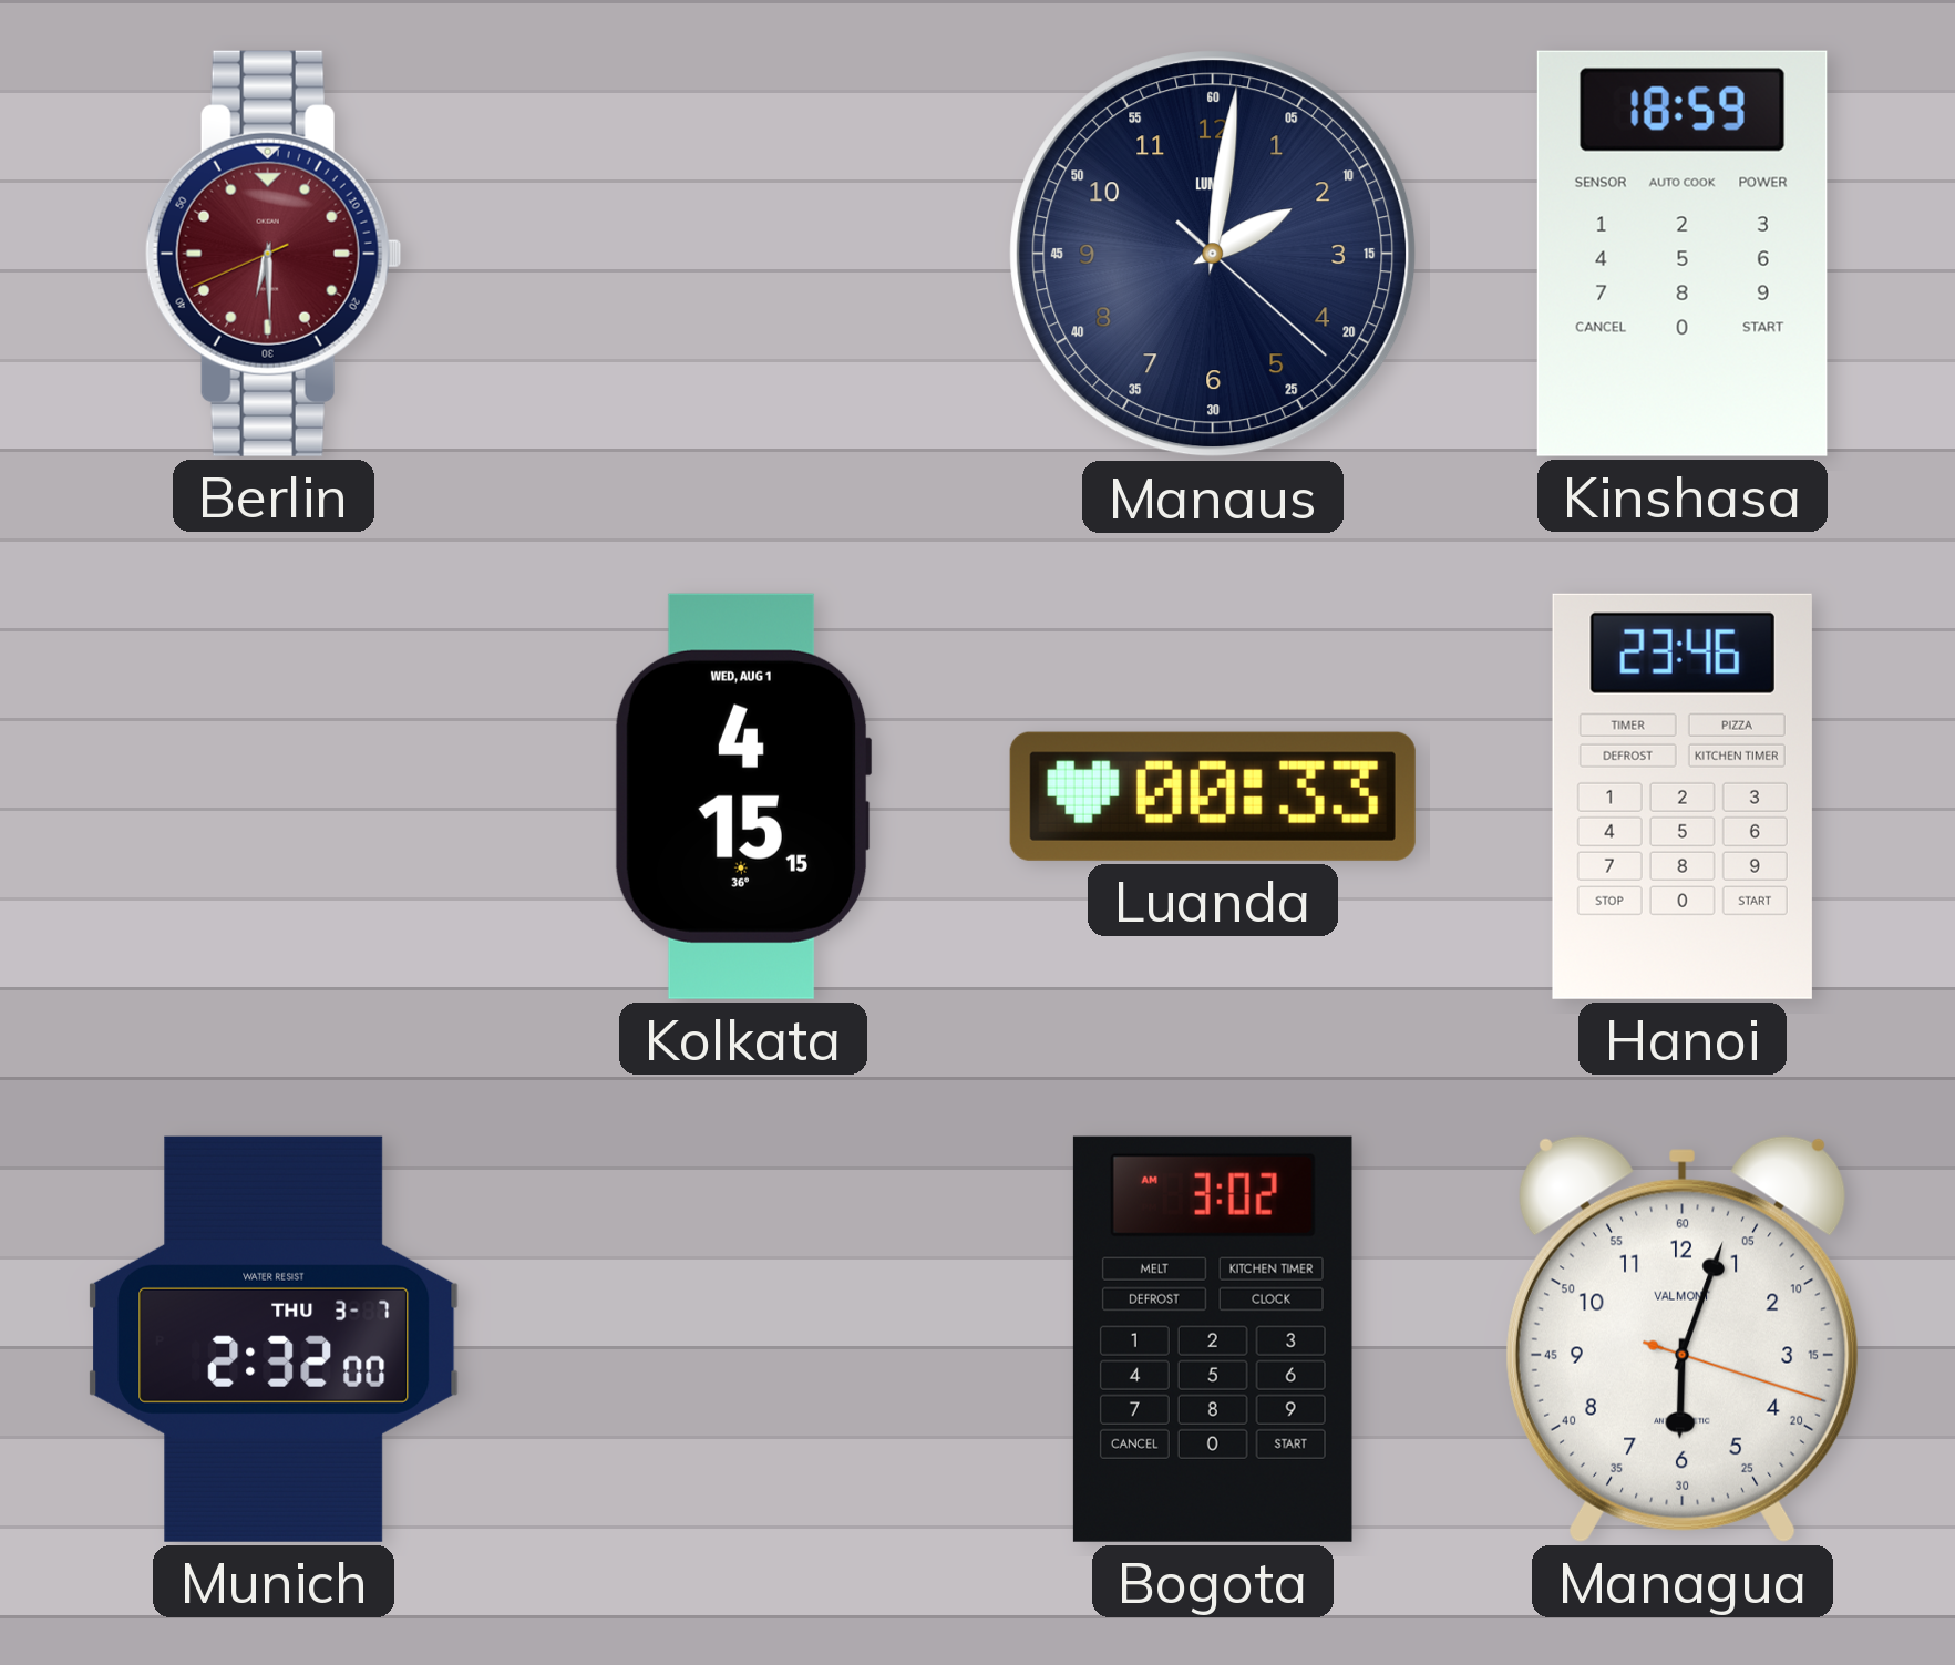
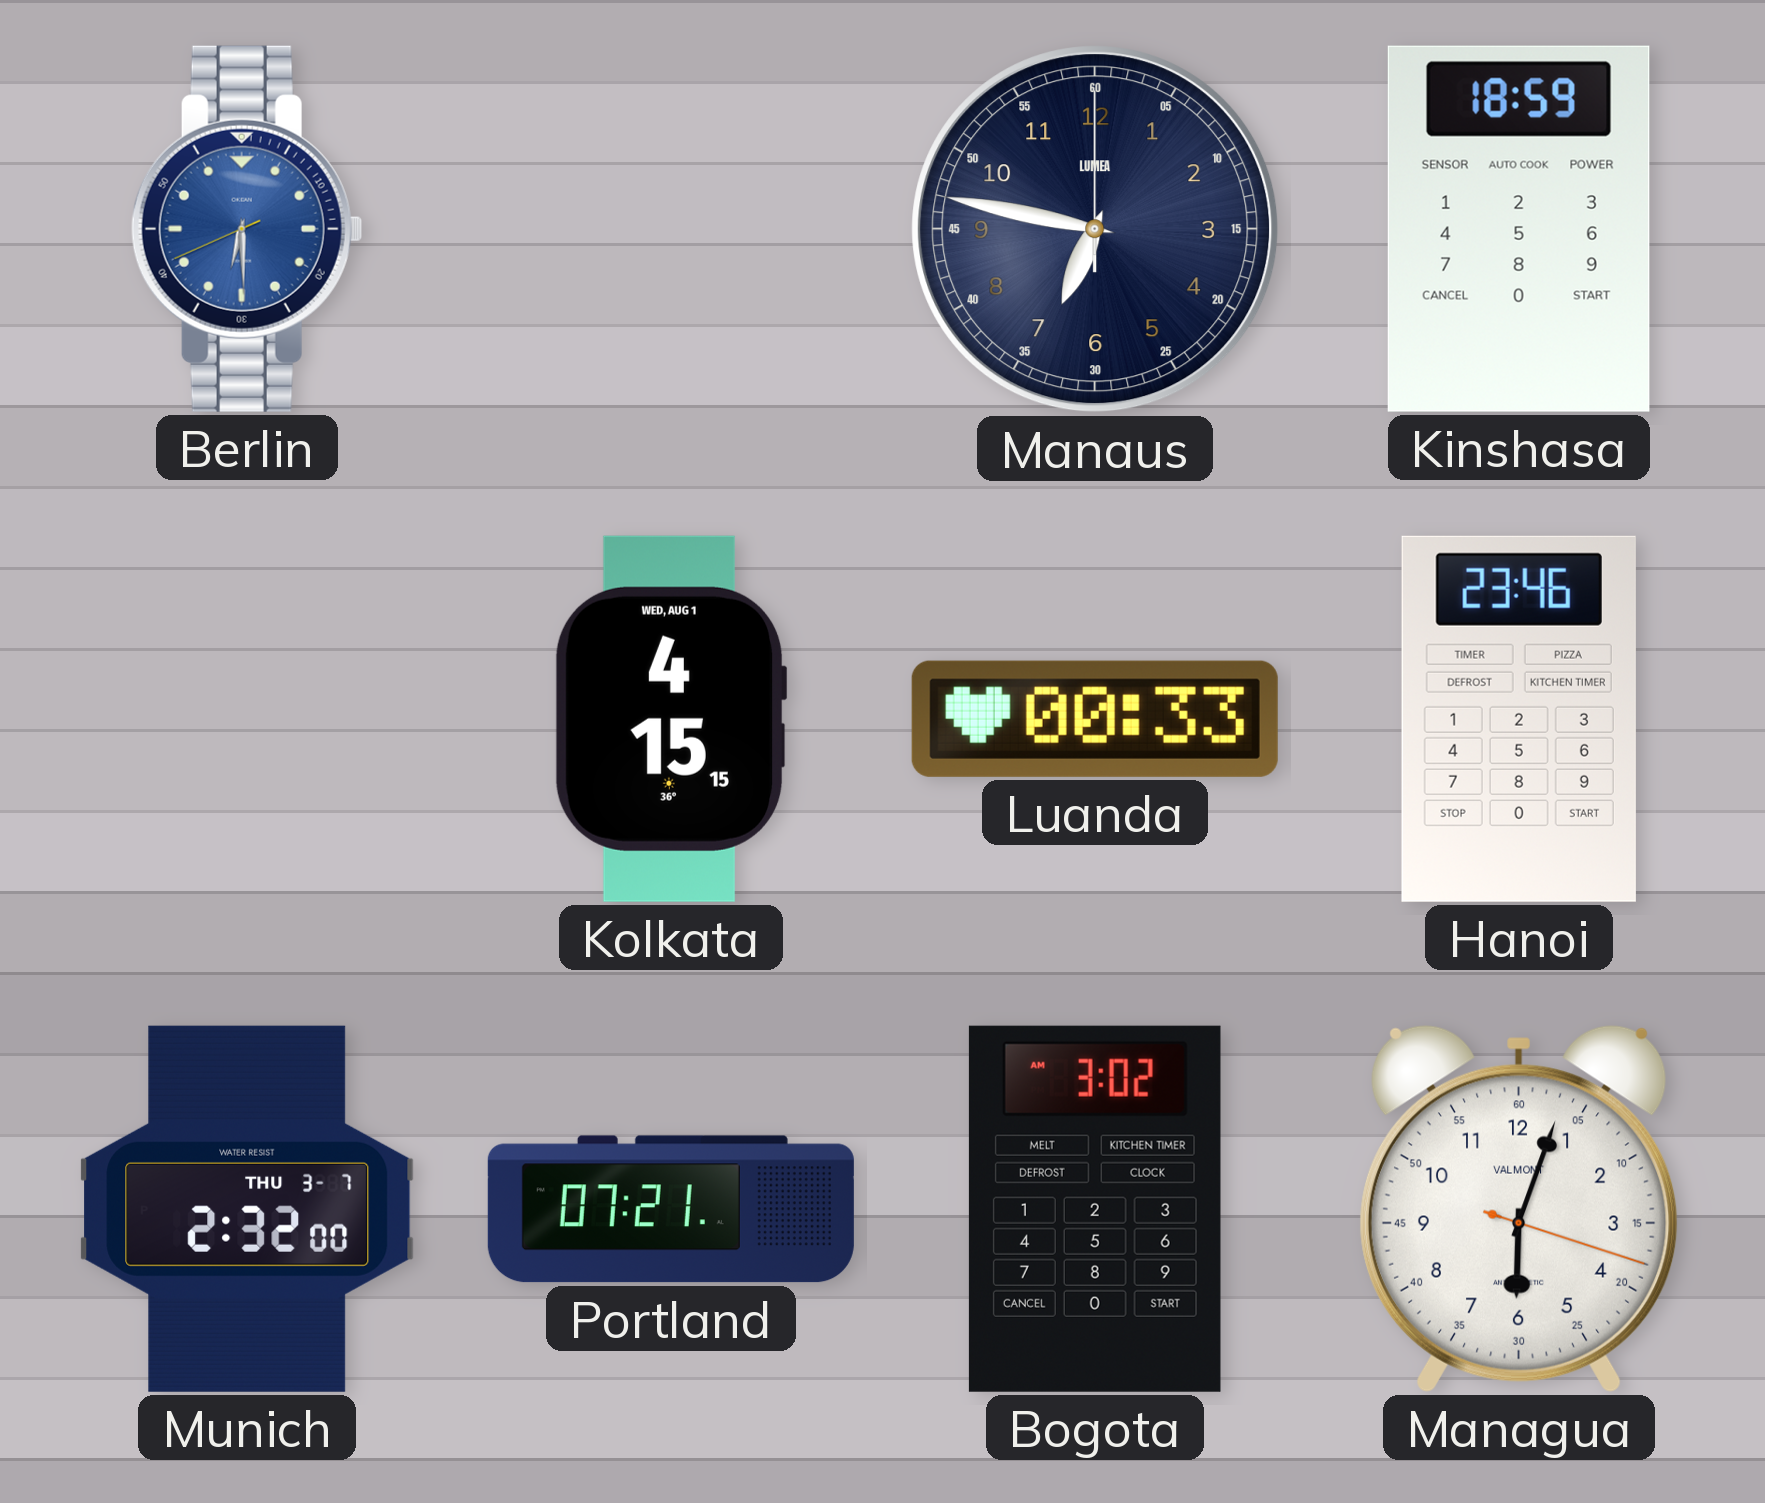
Berlin dial: burgundy -> blue (247, 229)
Manaus: 2:01 -> 6:47 (1095, 229)
Portland: none -> 07:21 (671, 1209)
